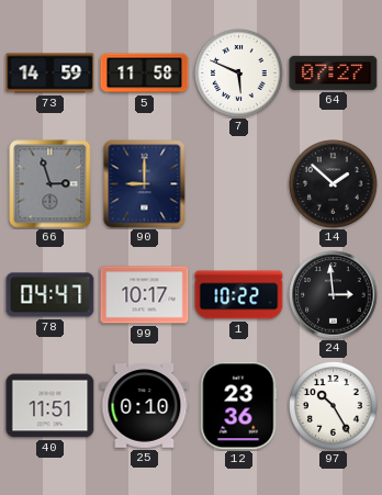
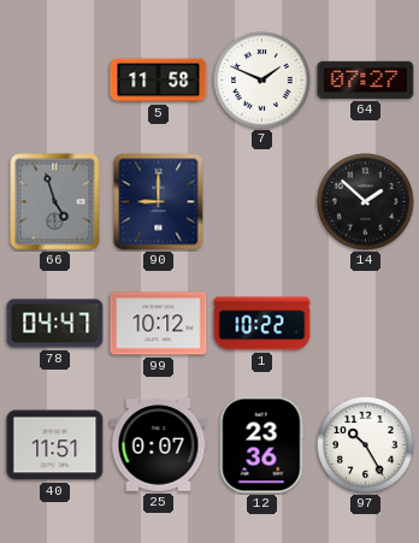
73: 14:59 -> none (50, 74)
7: 5:49 -> 1:49 (262, 81)
66: 2:57 -> 4:57 (55, 202)
99: 10:17 -> 10:12 (159, 324)
24: 2:59 -> none (334, 295)
25: 0:10 -> 0:07 (159, 445)
